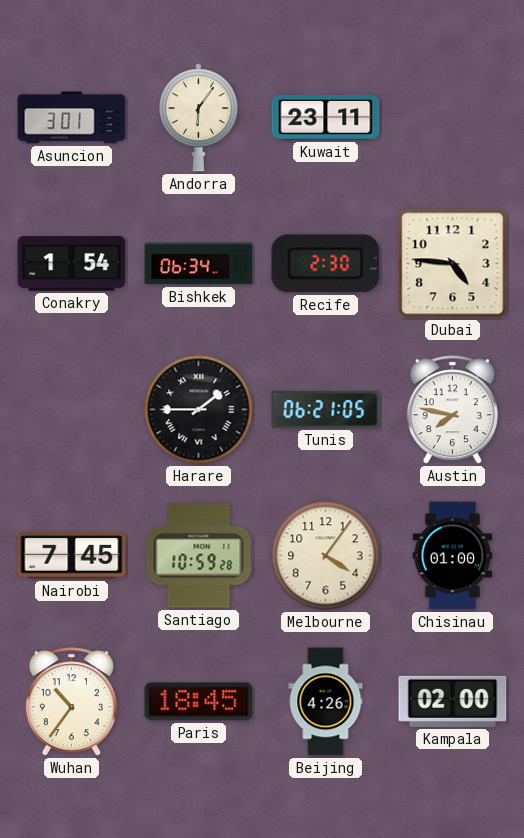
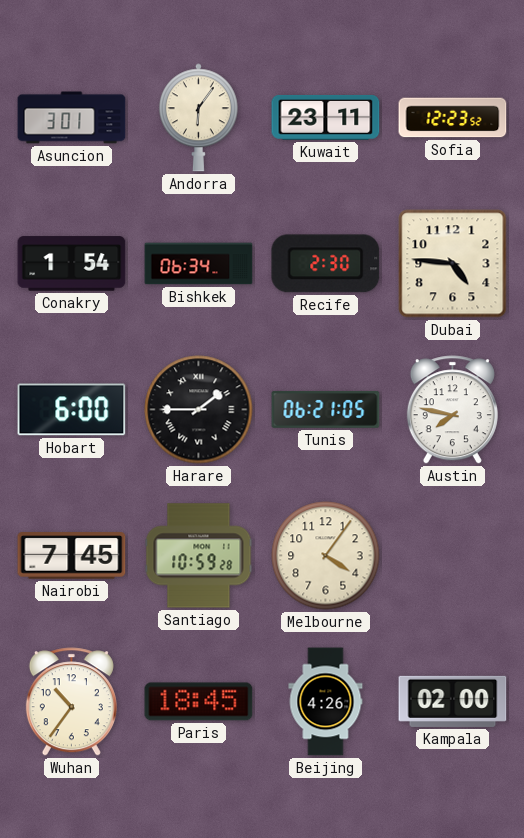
Sofia: none -> 12:23 (453, 118)
Hobart: none -> 6:00 (72, 410)
Chisinau: 01:00 -> none (453, 556)
